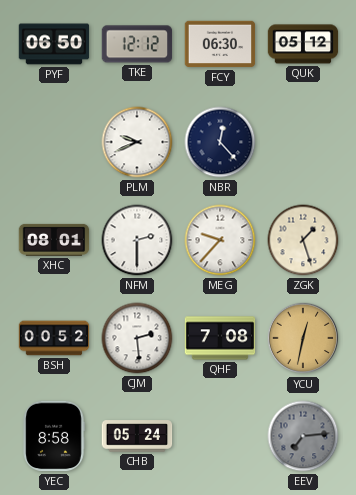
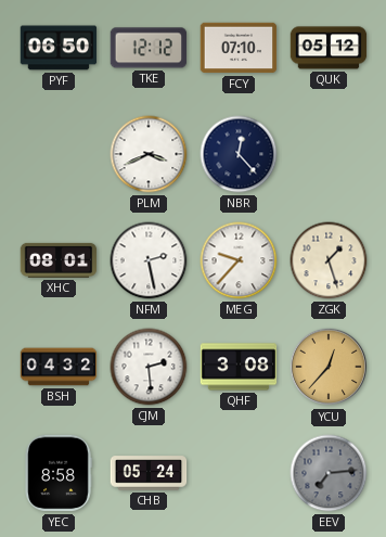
FCY: 06:30 -> 07:10 (239, 48)
PLM: 9:41 -> 3:41 (149, 154)
NFM: 2:30 -> 2:28 (149, 260)
BSH: 00:52 -> 04:32 (59, 367)
QHF: 7:08 -> 3:08 (239, 367)
YCU: 12:32 -> 12:37 (329, 367)
